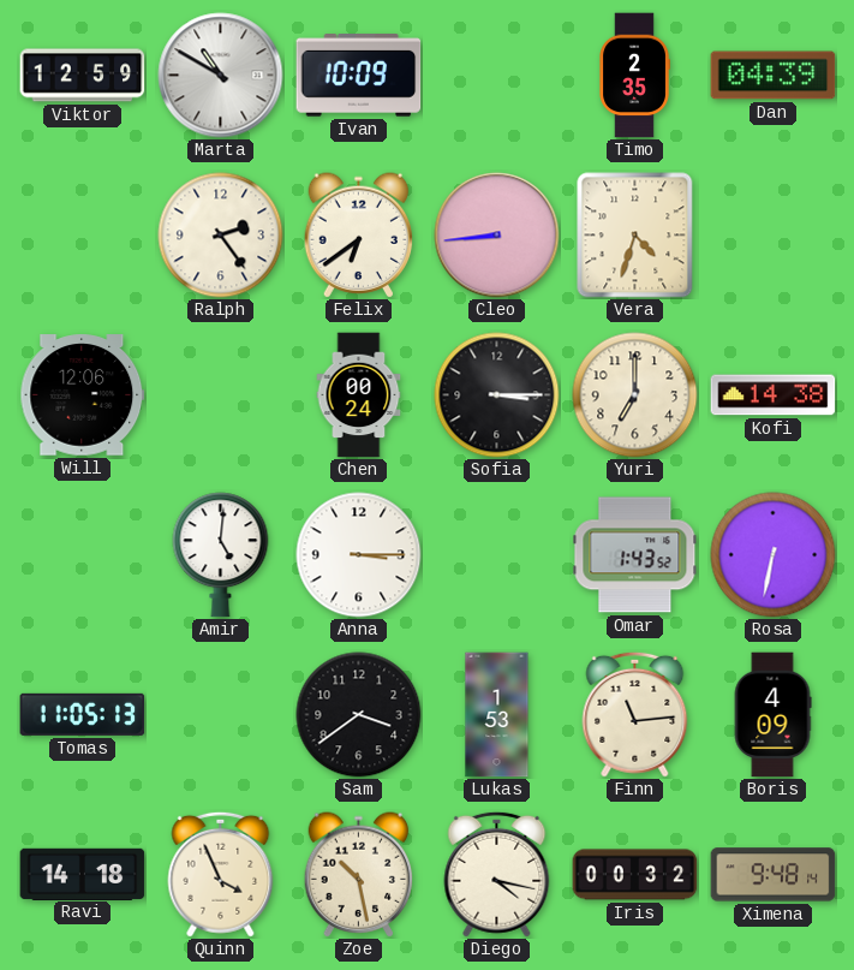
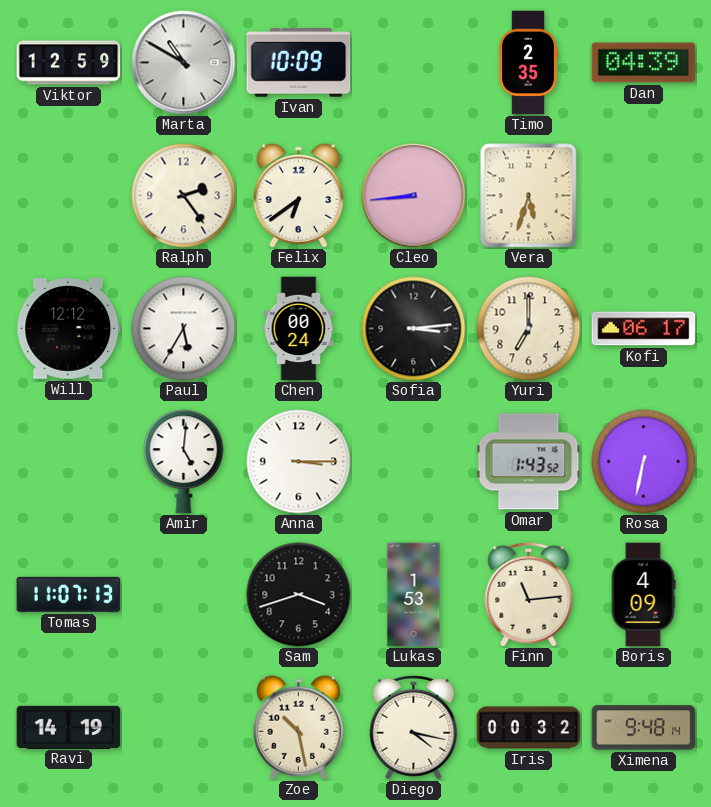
Vera: 4:33 -> 5:33 (529, 196)
Will: 12:06 -> 12:12 (69, 329)
Paul: none -> 5:35 (184, 329)
Sofia: 3:15 -> 3:14 (414, 329)
Kofi: 14:38 -> 06:17 (644, 329)
Tomas: 11:05 -> 11:07 (69, 594)
Sam: 3:39 -> 3:42 (299, 595)
Ravi: 14:18 -> 14:19 (69, 727)
Quinn: 3:56 -> none (221, 874)
